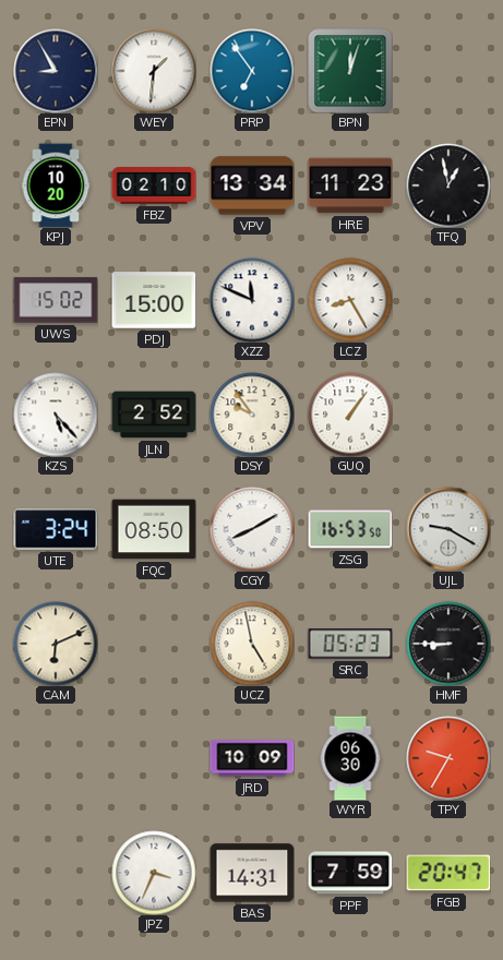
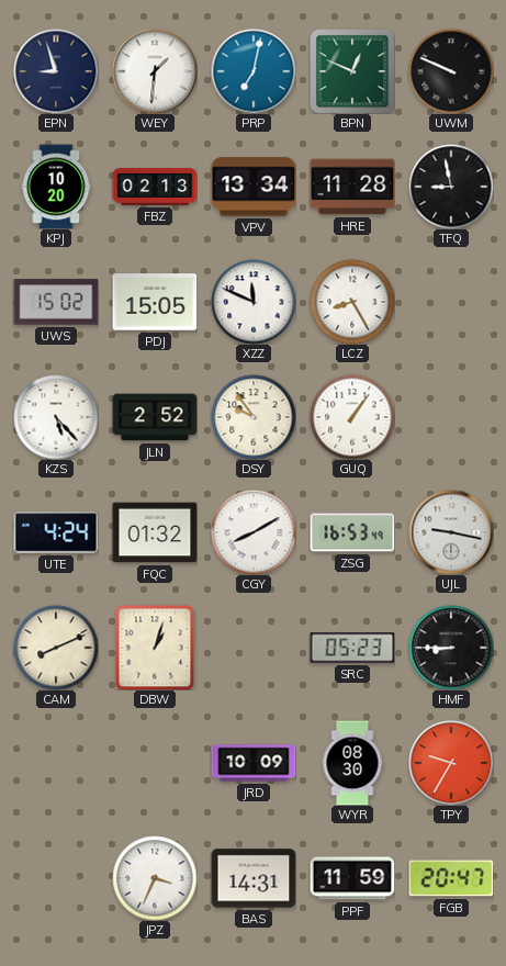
EPN: 8:55 -> 8:57 (56, 71)
PRP: 6:54 -> 7:02 (254, 71)
BPN: 12:03 -> 12:49 (352, 71)
UWM: none -> 9:49 (451, 71)
FBZ: 02:10 -> 02:13 (155, 188)
HRE: 11:23 -> 11:28 (352, 187)
TFQ: 12:58 -> 8:58 (451, 187)
PDJ: 15:00 -> 15:05 (155, 302)
UTE: 3:24 -> 4:24 (56, 532)
FQC: 08:50 -> 01:32 (155, 532)
ZSG: 16:53:50 -> 16:53:49 (352, 532)
UJL: 9:20 -> 9:17 (451, 532)
CAM: 6:11 -> 8:11 (56, 648)
DBW: none -> 1:03 (155, 648)
UCZ: 4:58 -> none (252, 644)
WYR: 06:30 -> 08:30 (352, 763)
PPF: 7:59 -> 11:59 (352, 878)
